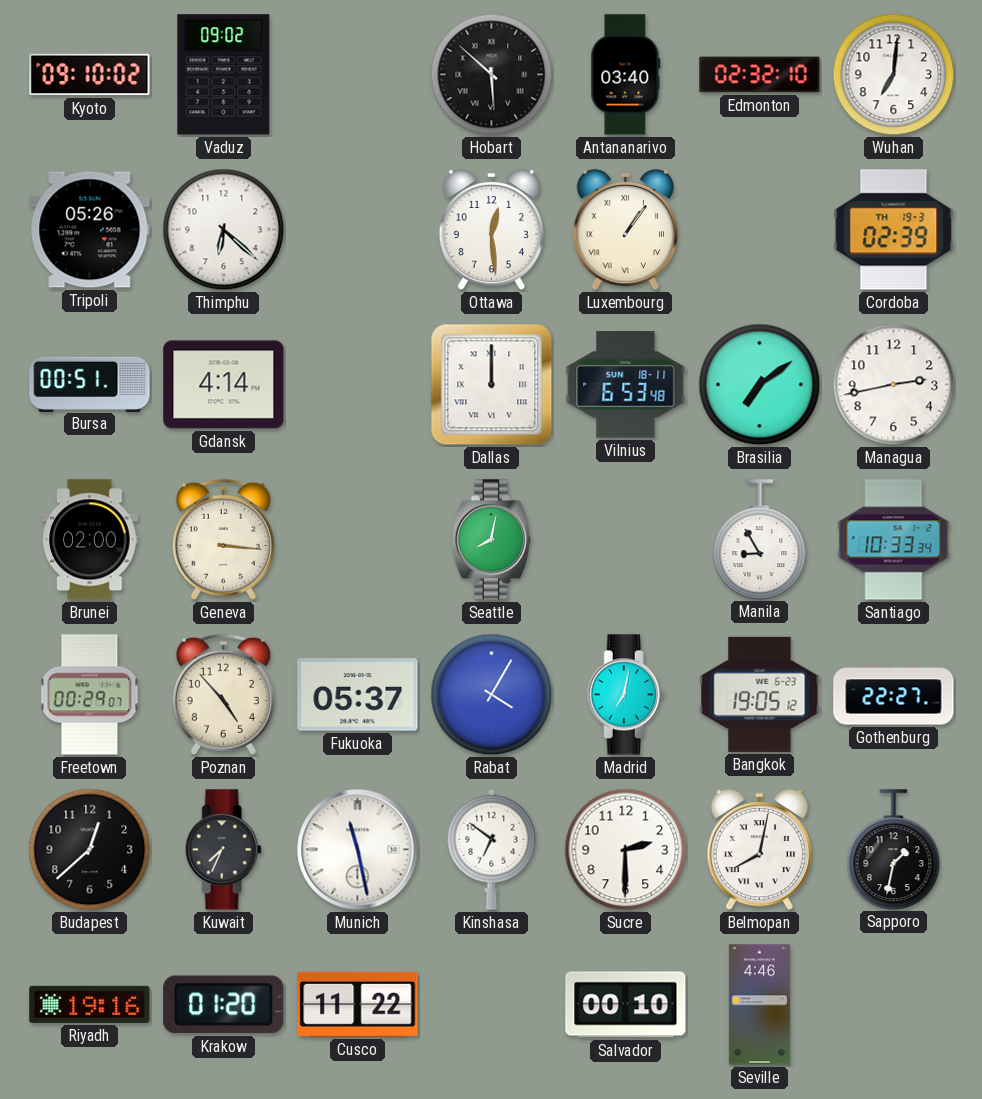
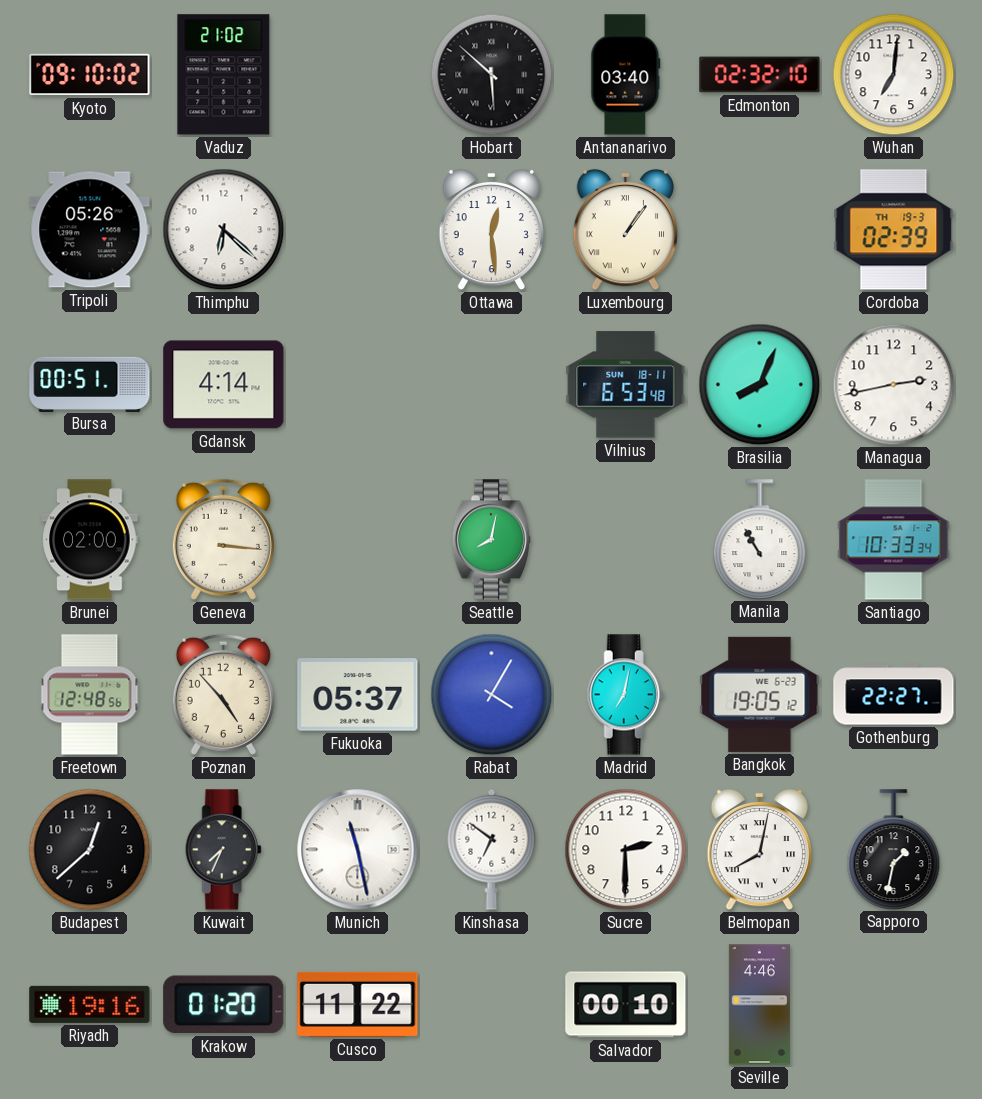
Vaduz: 09:02 -> 21:02 (224, 75)
Dallas: 12:00 -> none (492, 385)
Brasilia: 7:09 -> 8:04 (760, 385)
Manila: 8:55 -> 10:55 (760, 539)
Freetown: 00:29 -> 12:48 (90, 695)
